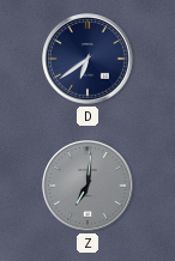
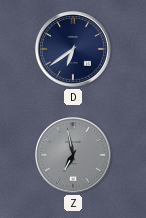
Z: 7:01 -> 6:58 (73, 155)
